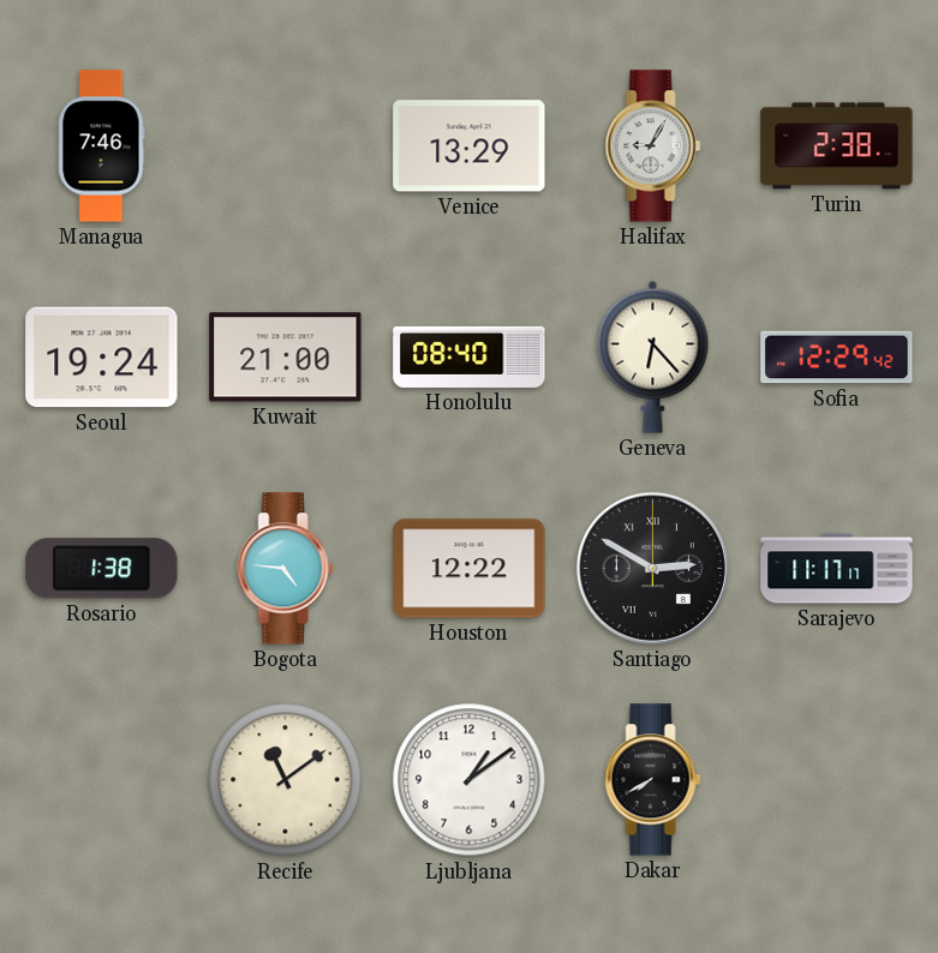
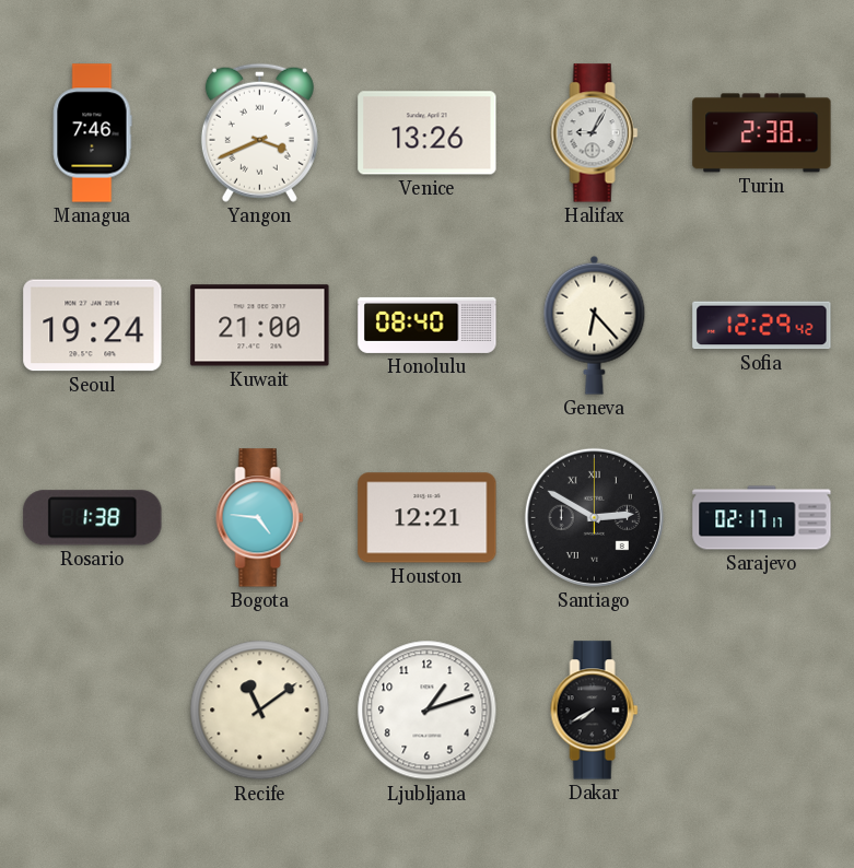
Yangon: none -> 3:41 (259, 132)
Venice: 13:29 -> 13:26 (428, 133)
Houston: 12:22 -> 12:21 (428, 518)
Sarajevo: 11:17 -> 02:17 (762, 518)
Ljubljana: 1:09 -> 1:12 (428, 711)
